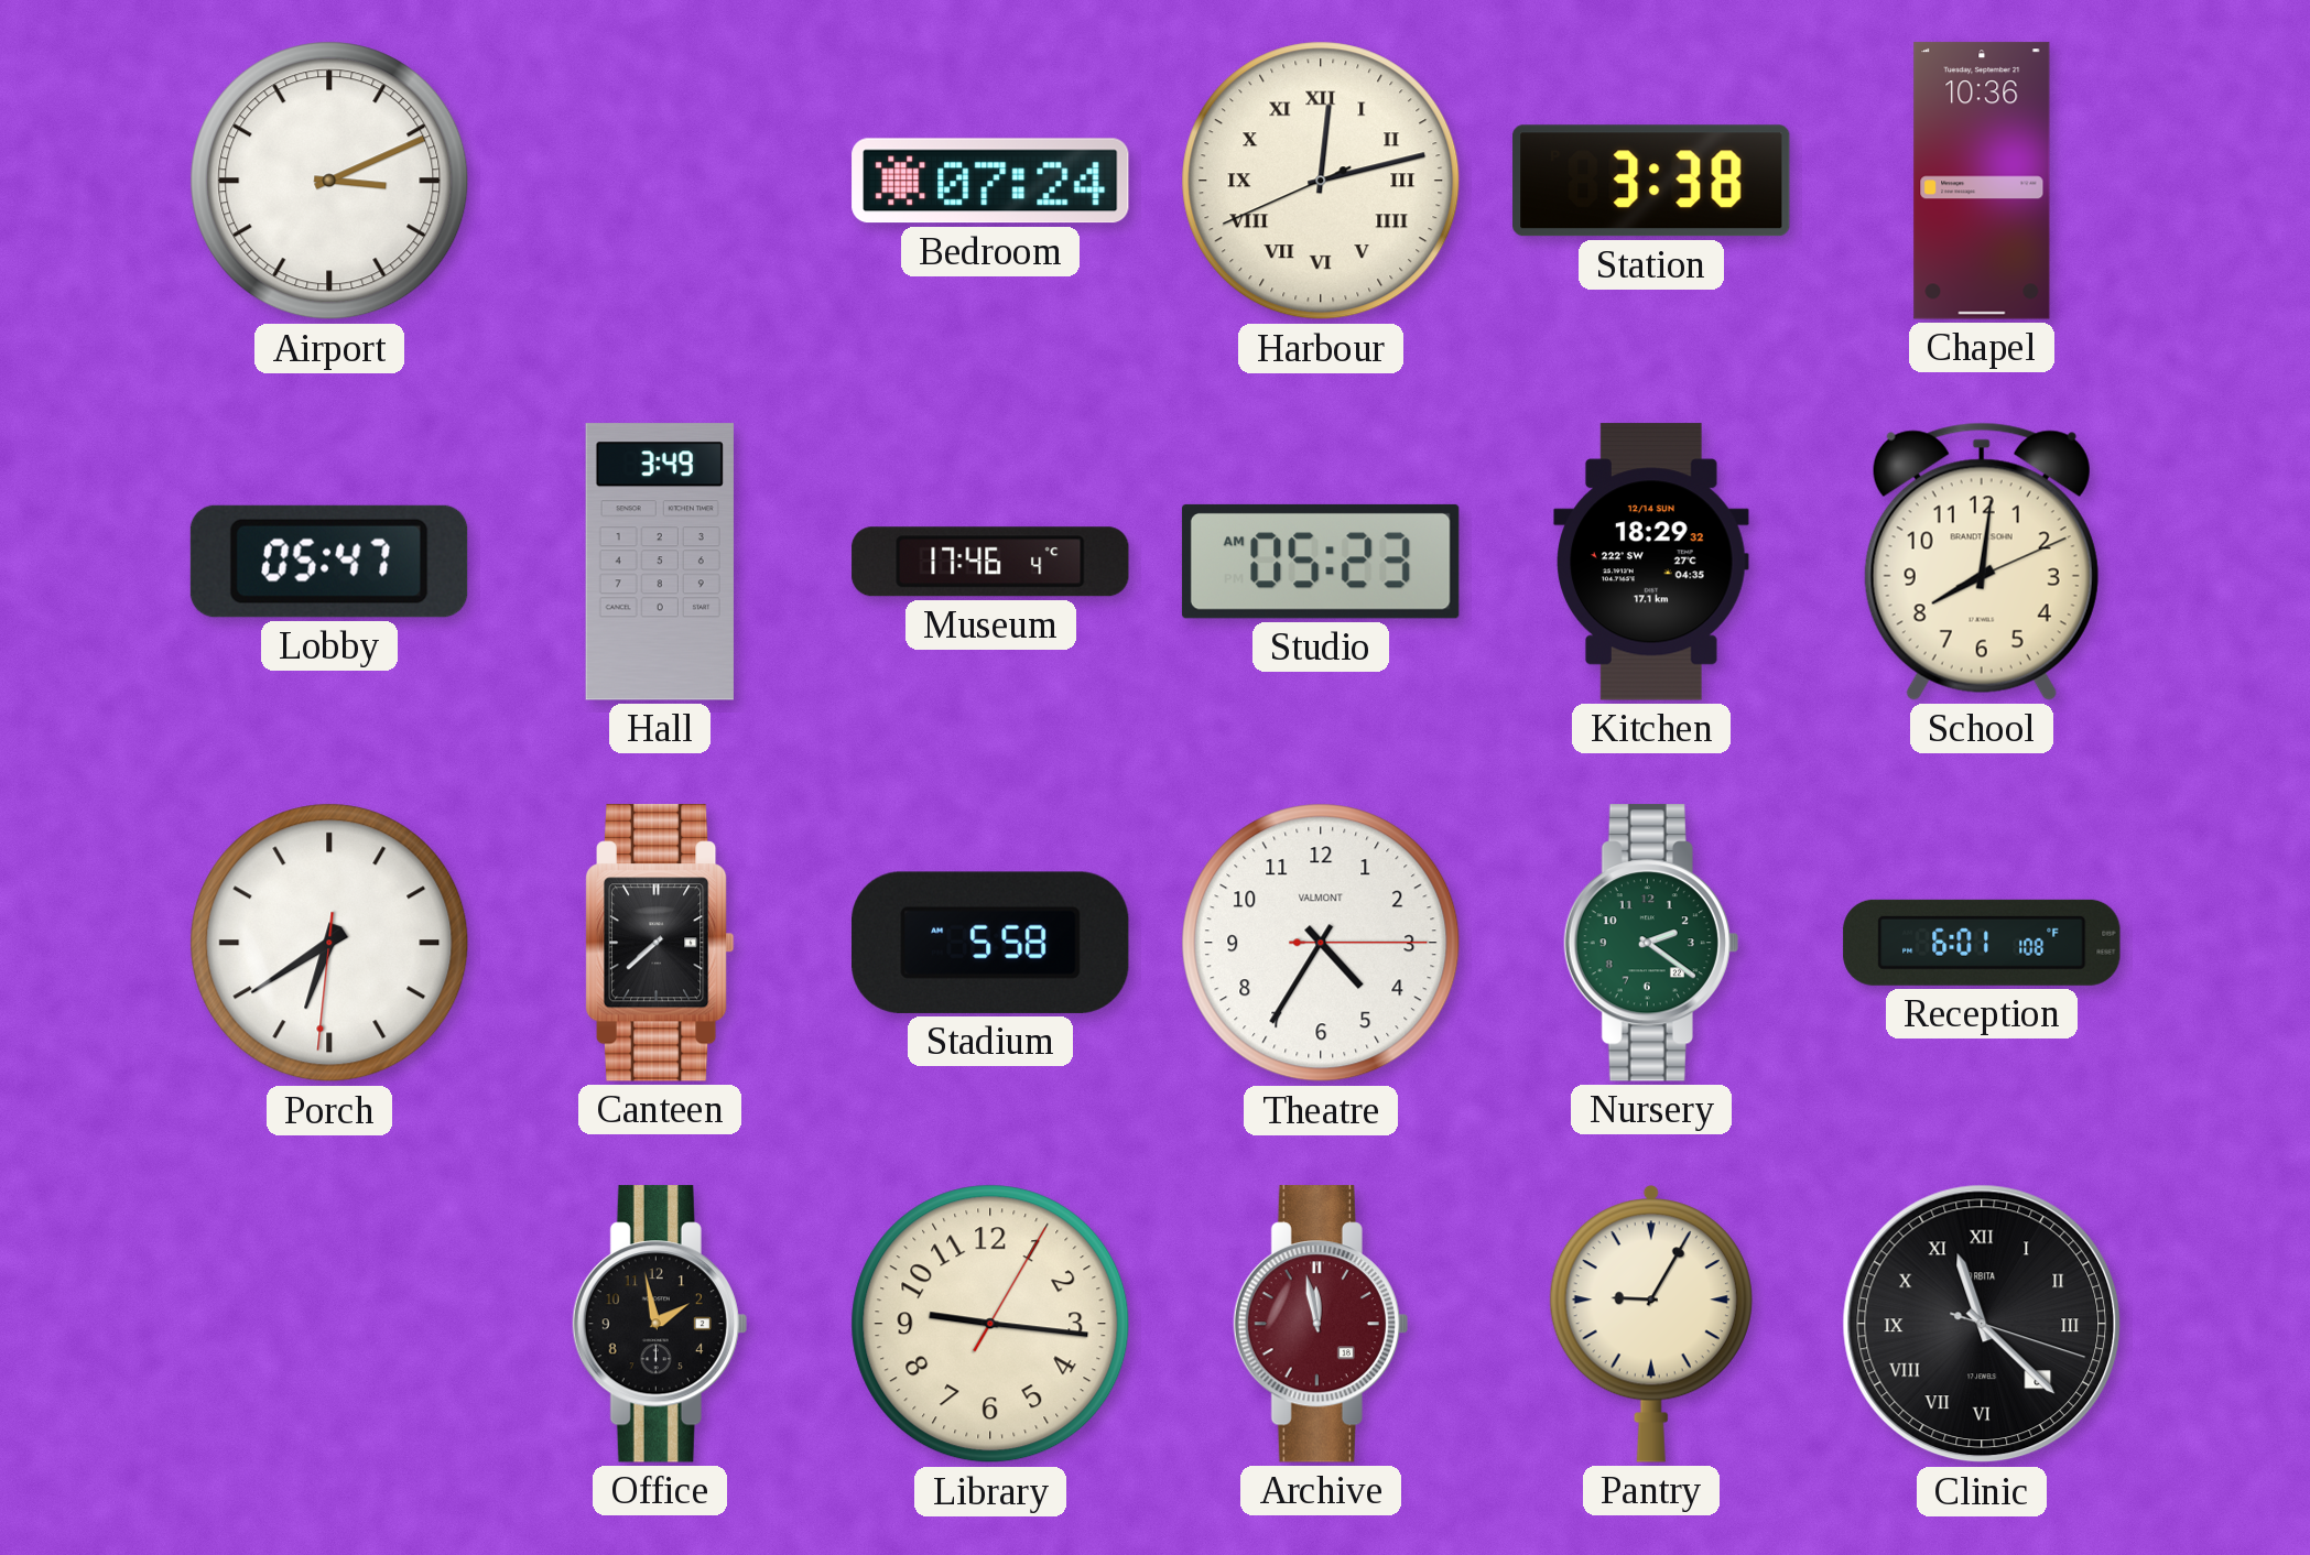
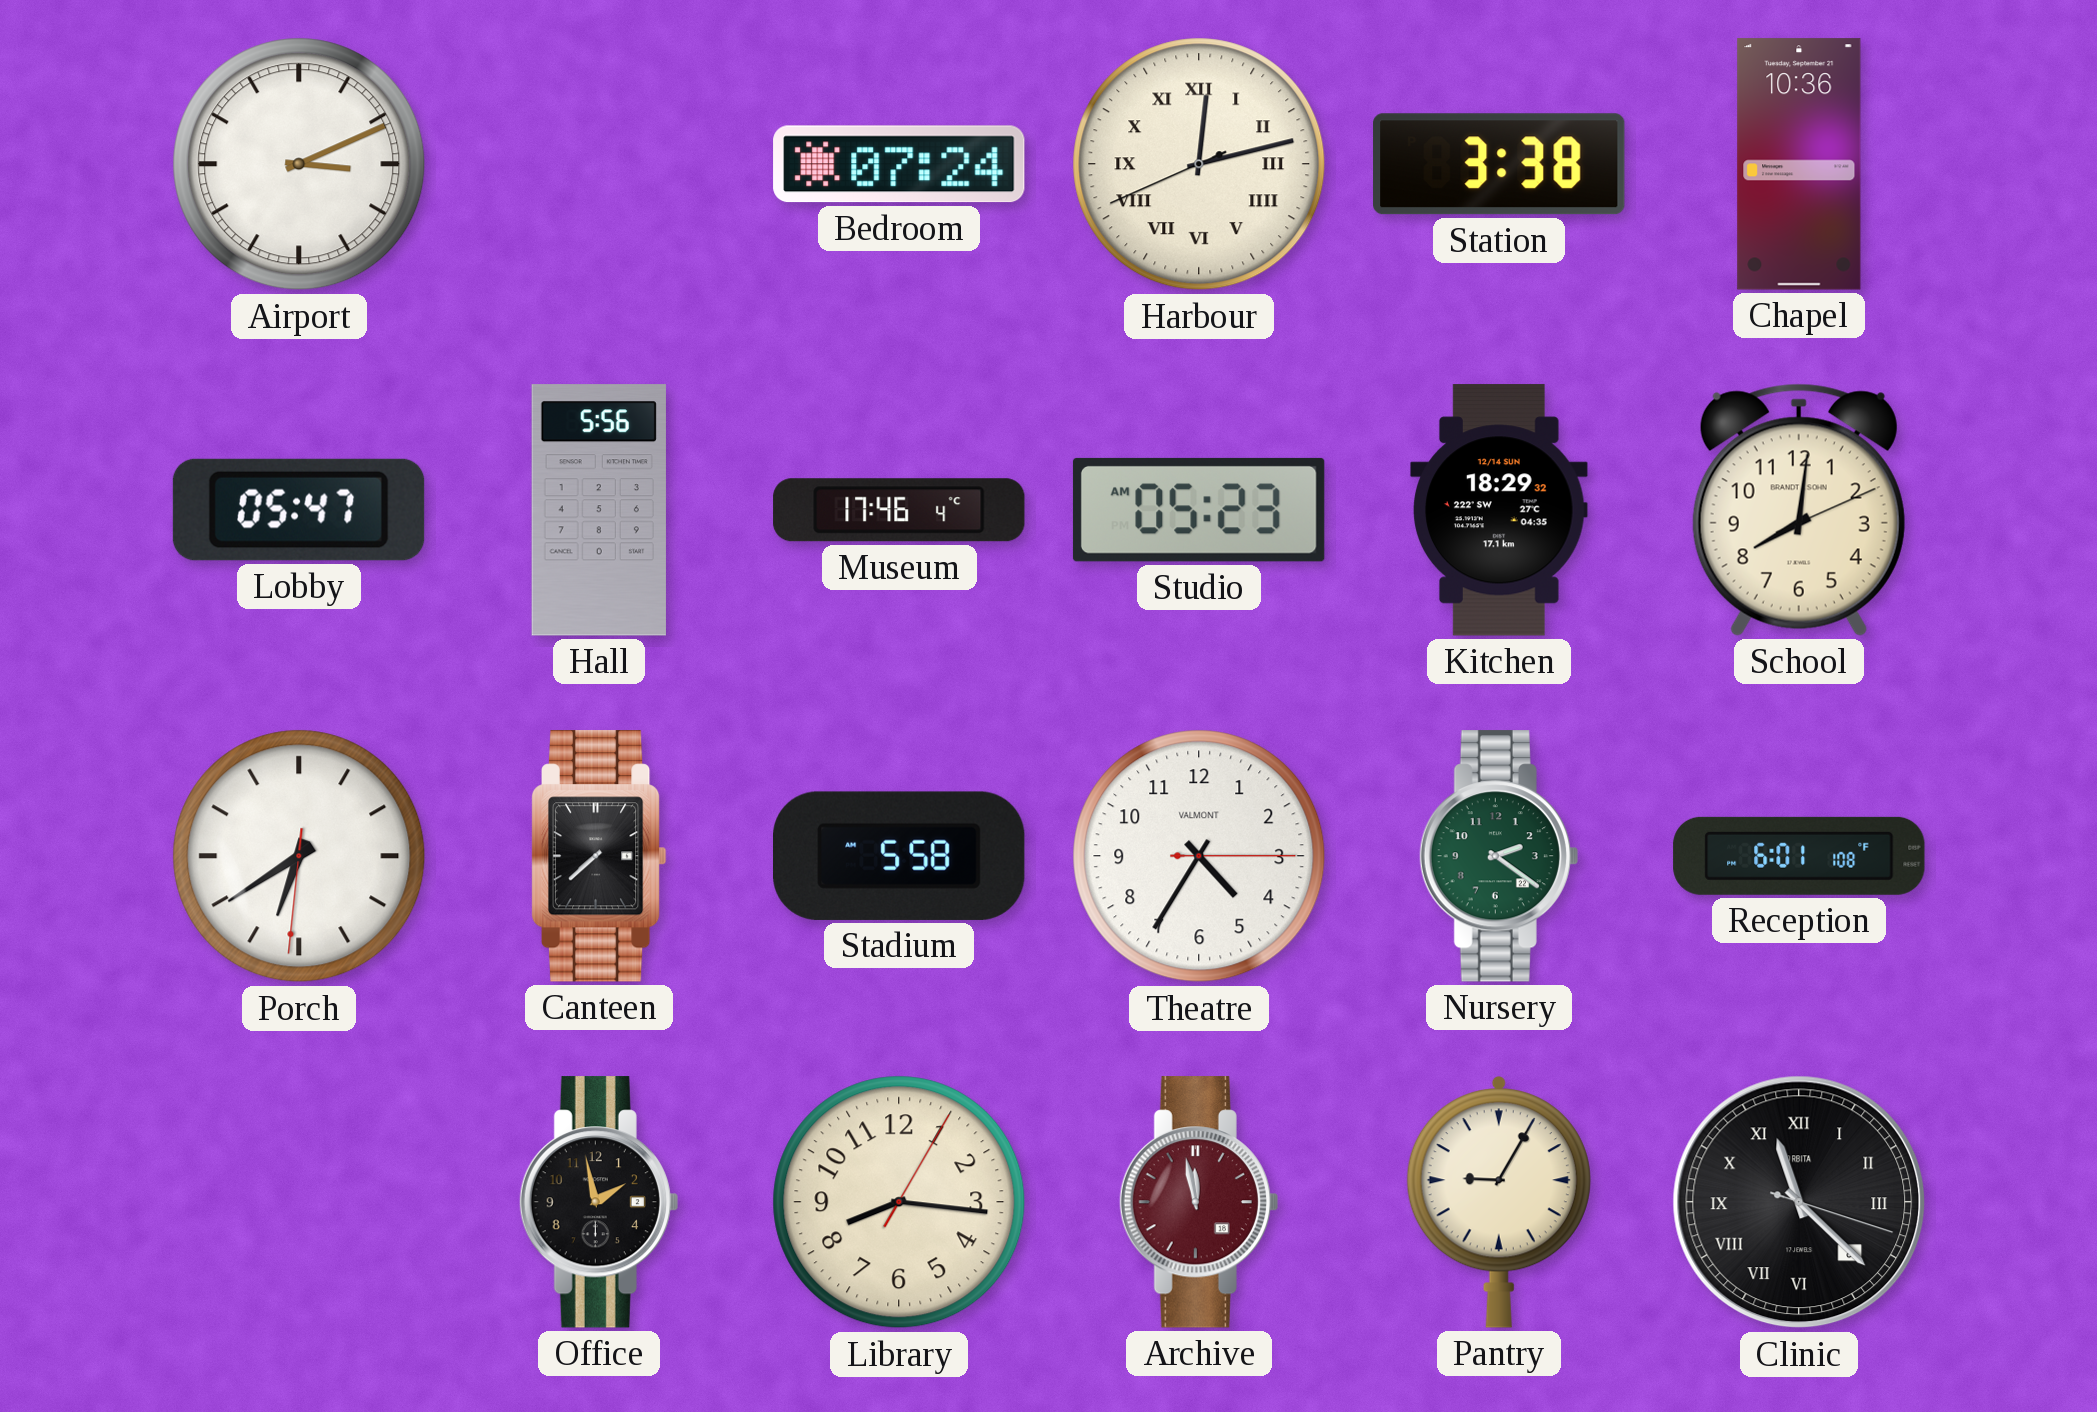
Hall: 3:49 -> 5:56 (599, 510)
Library: 9:16 -> 8:16 (899, 1202)
